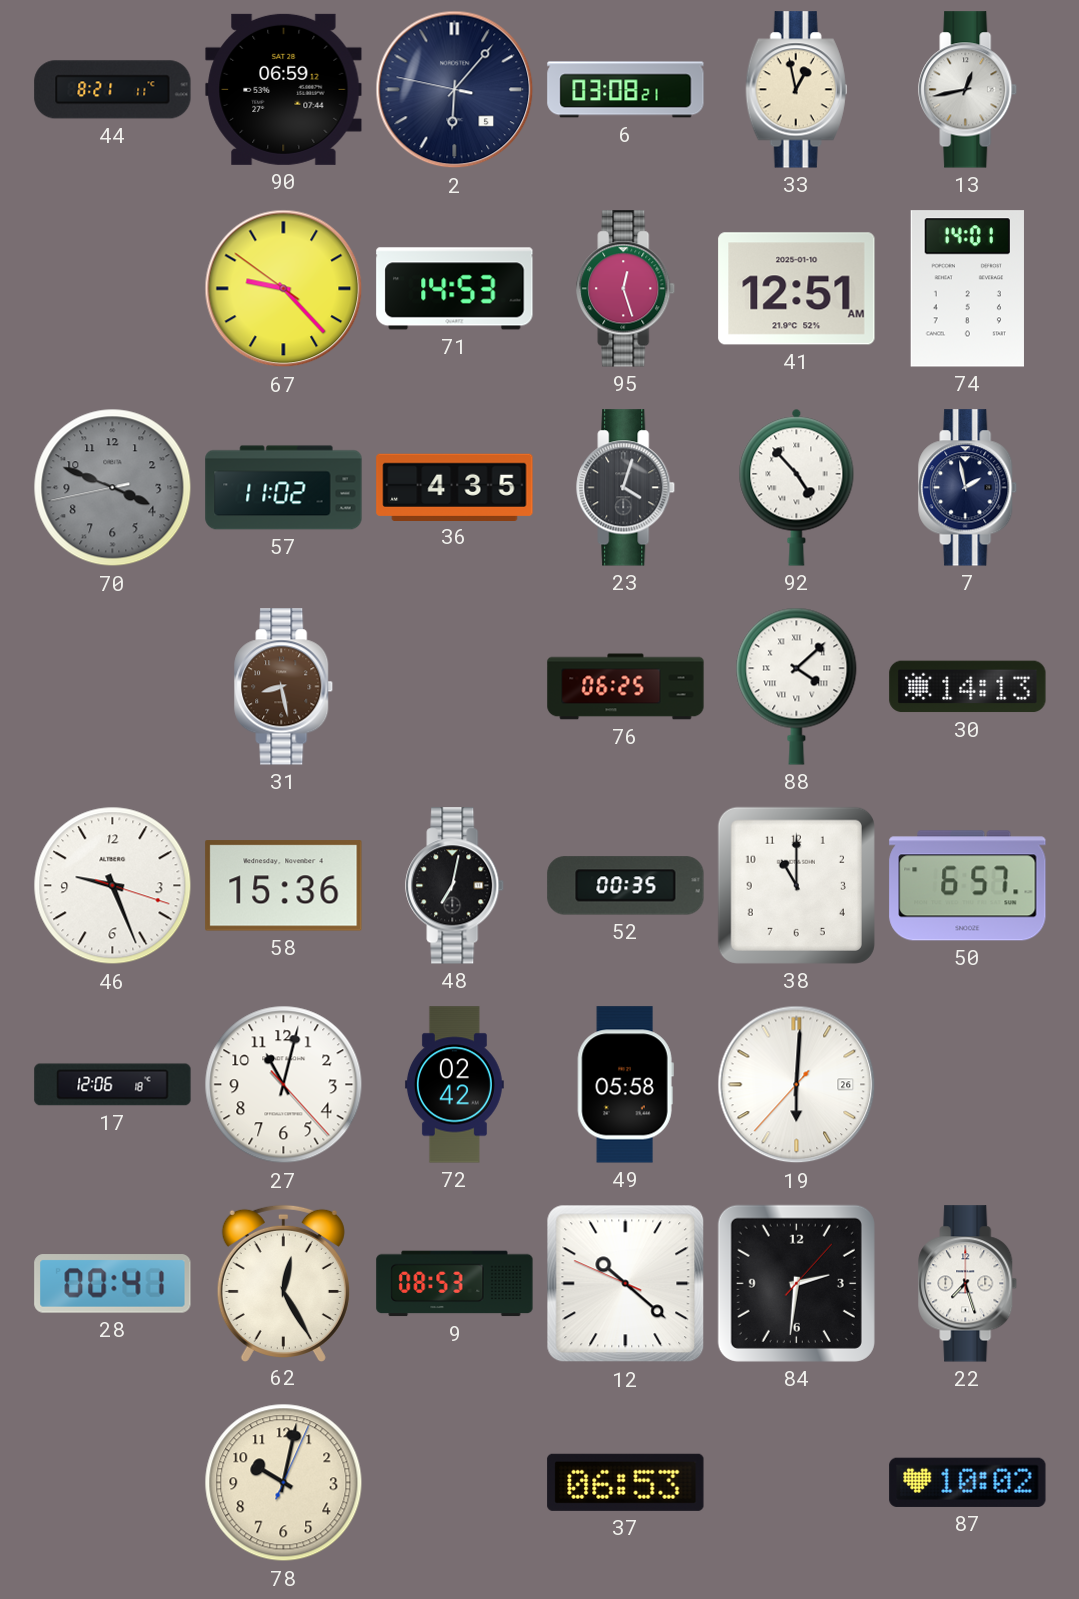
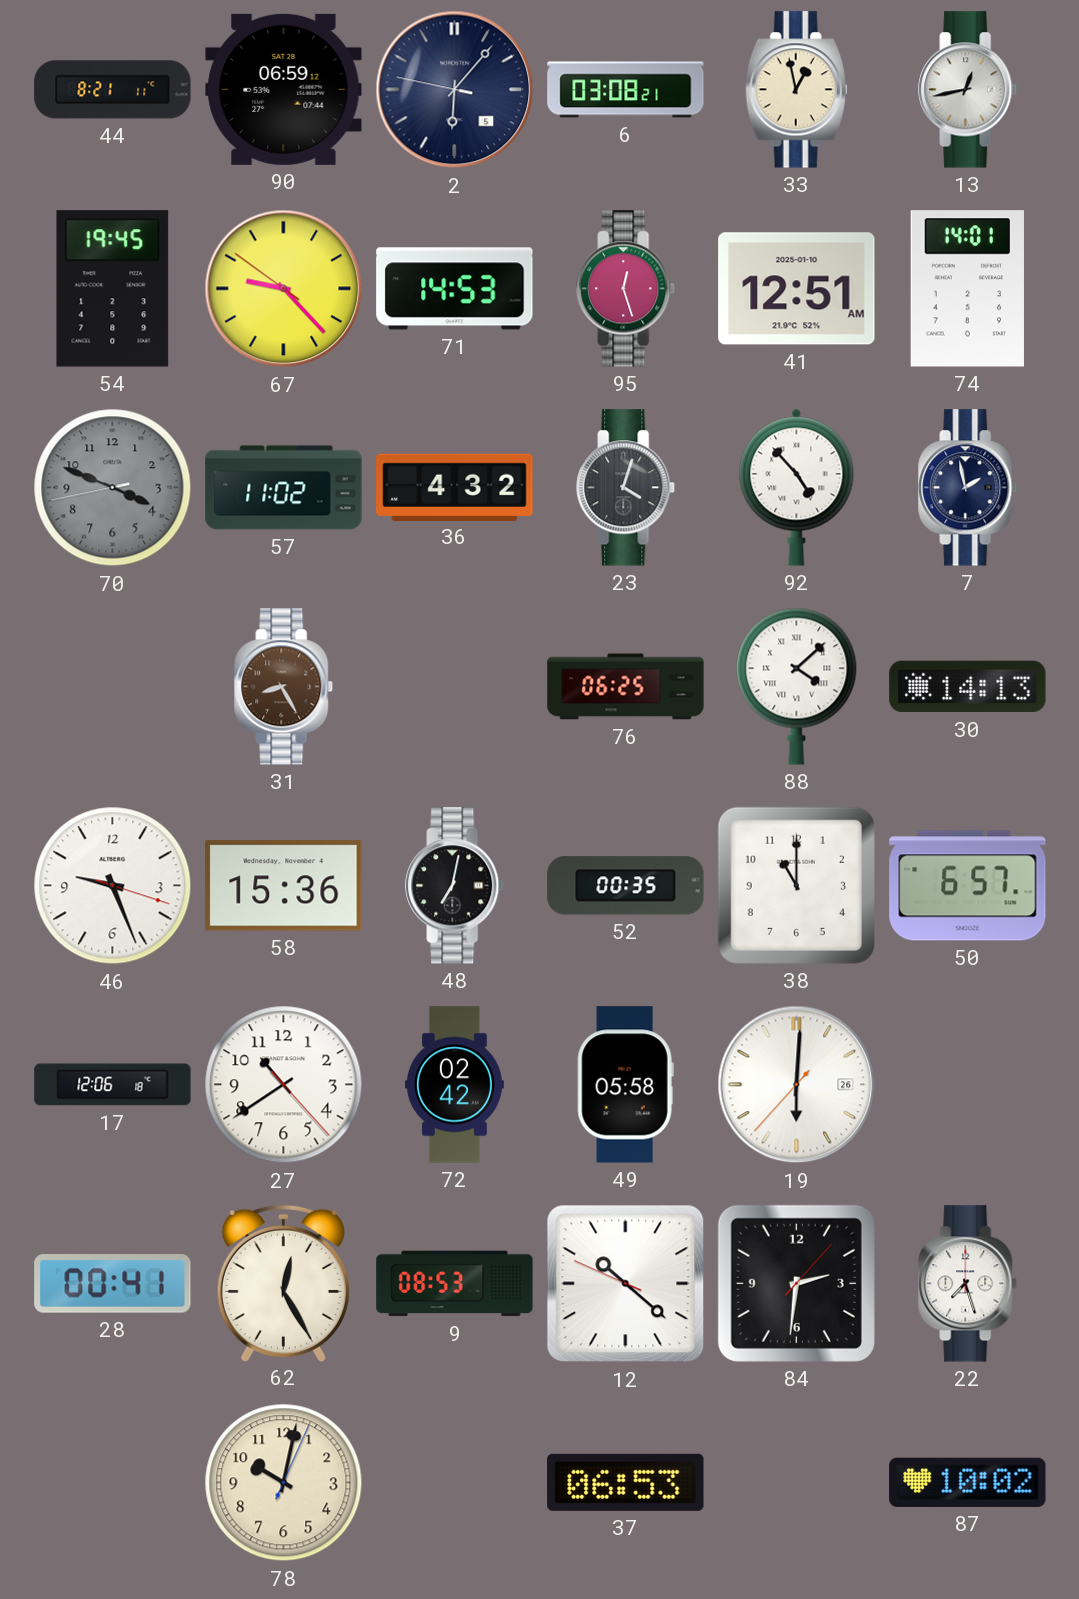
54: none -> 19:45 (113, 289)
36: 4:35 -> 4:32 (455, 487)
31: 8:28 -> 8:25 (284, 687)
27: 11:02 -> 10:39 (284, 1085)
